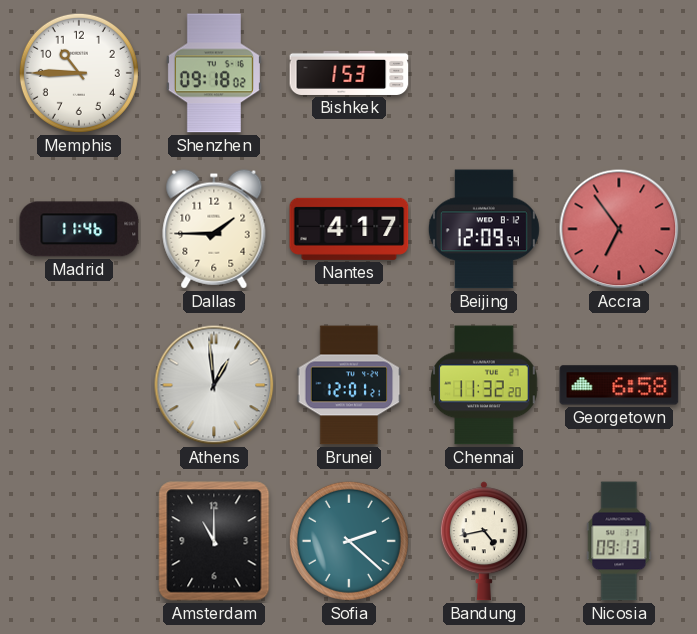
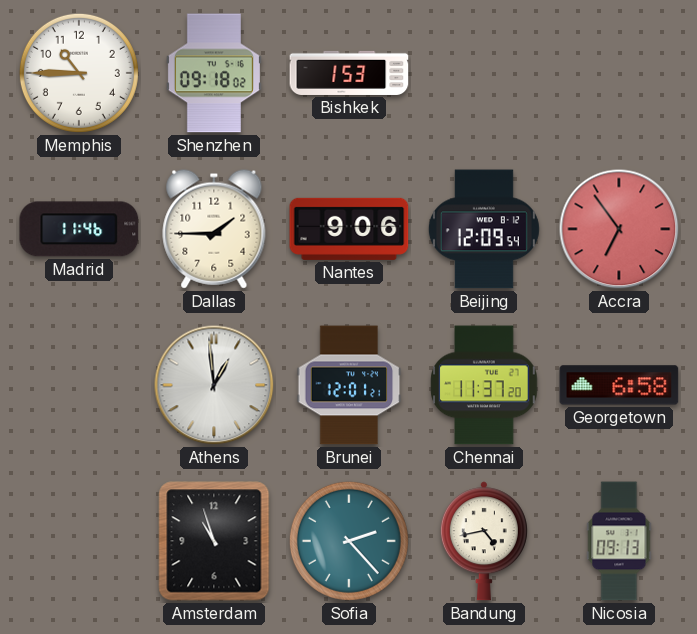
Nantes: 4:17 -> 9:06 (349, 229)
Chennai: 11:32 -> 11:37 (484, 385)
Amsterdam: 11:00 -> 10:57 (214, 541)
Sofia: 2:22 -> 2:23 (349, 541)
